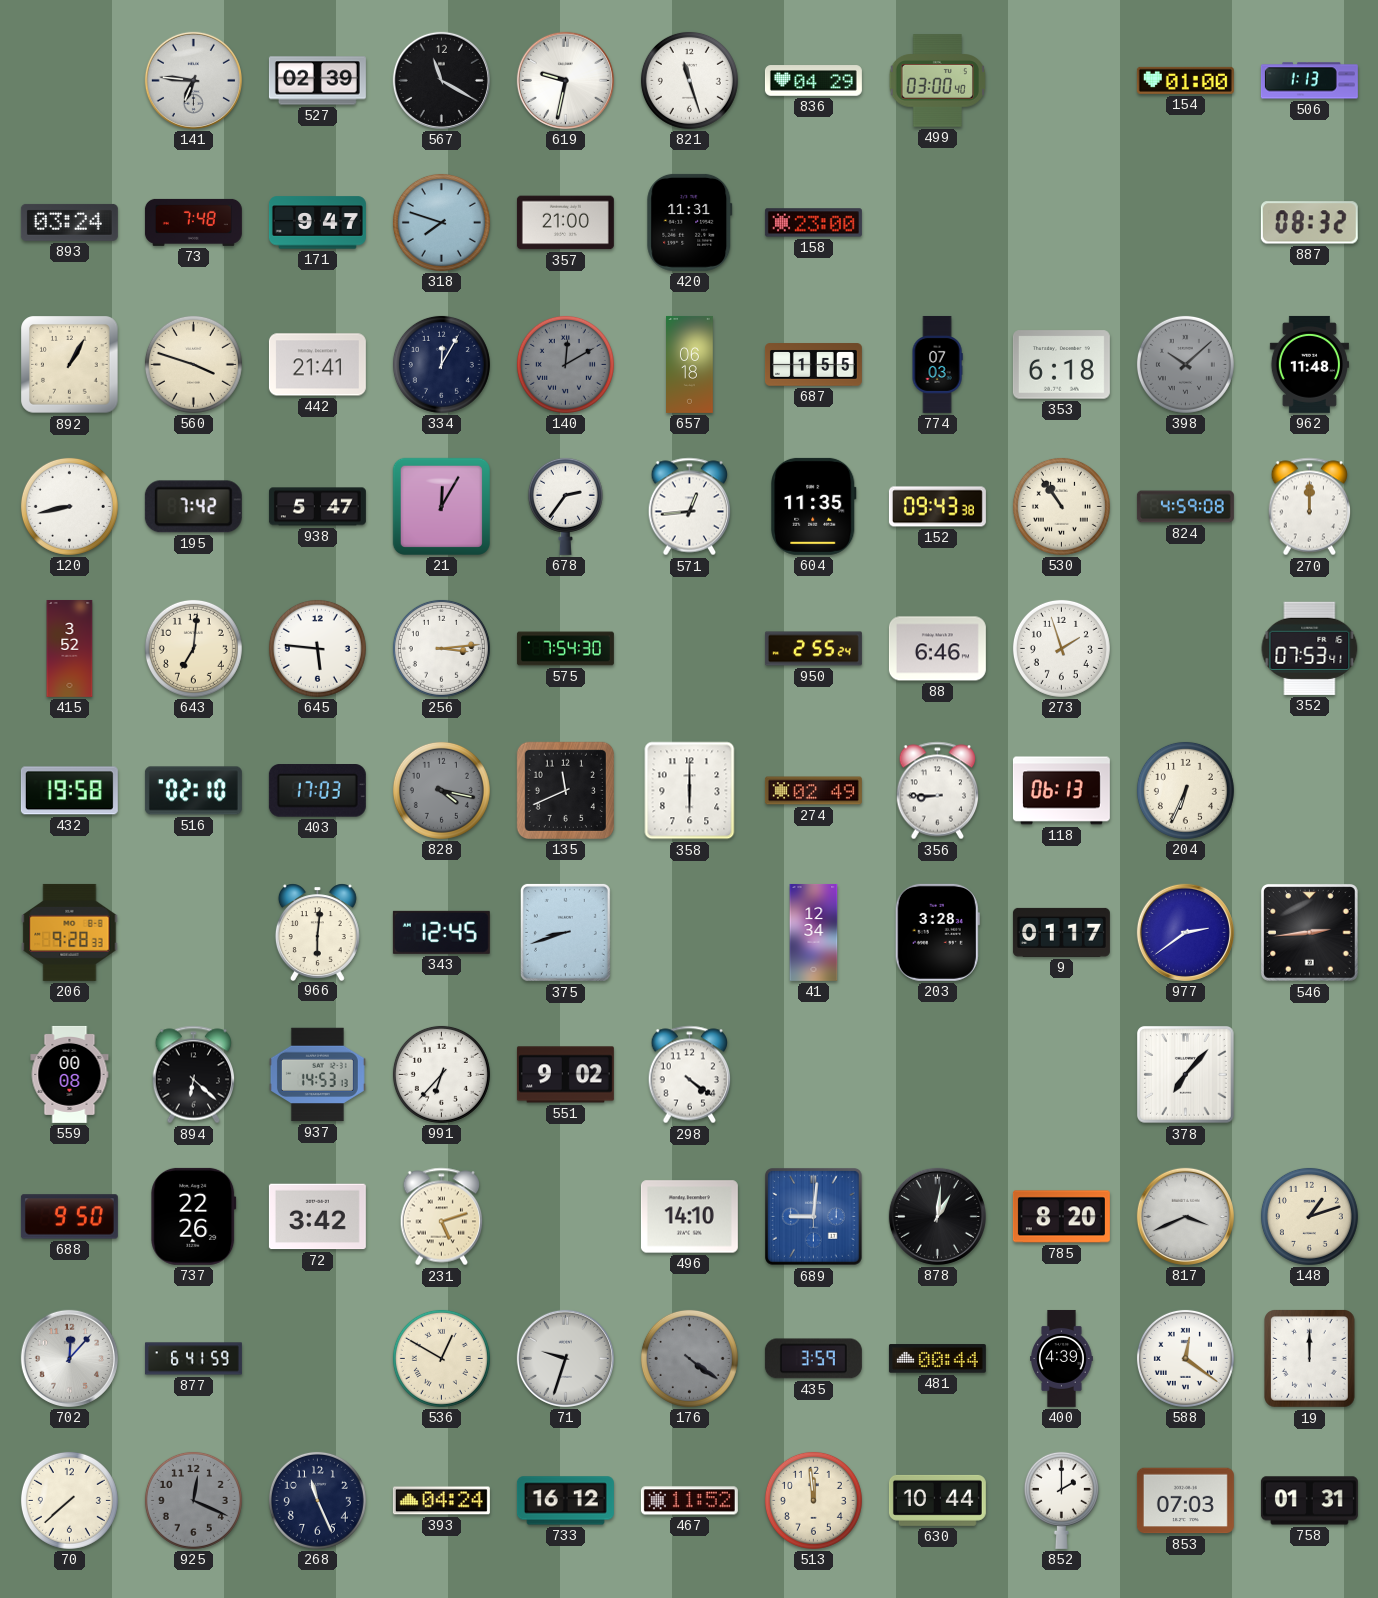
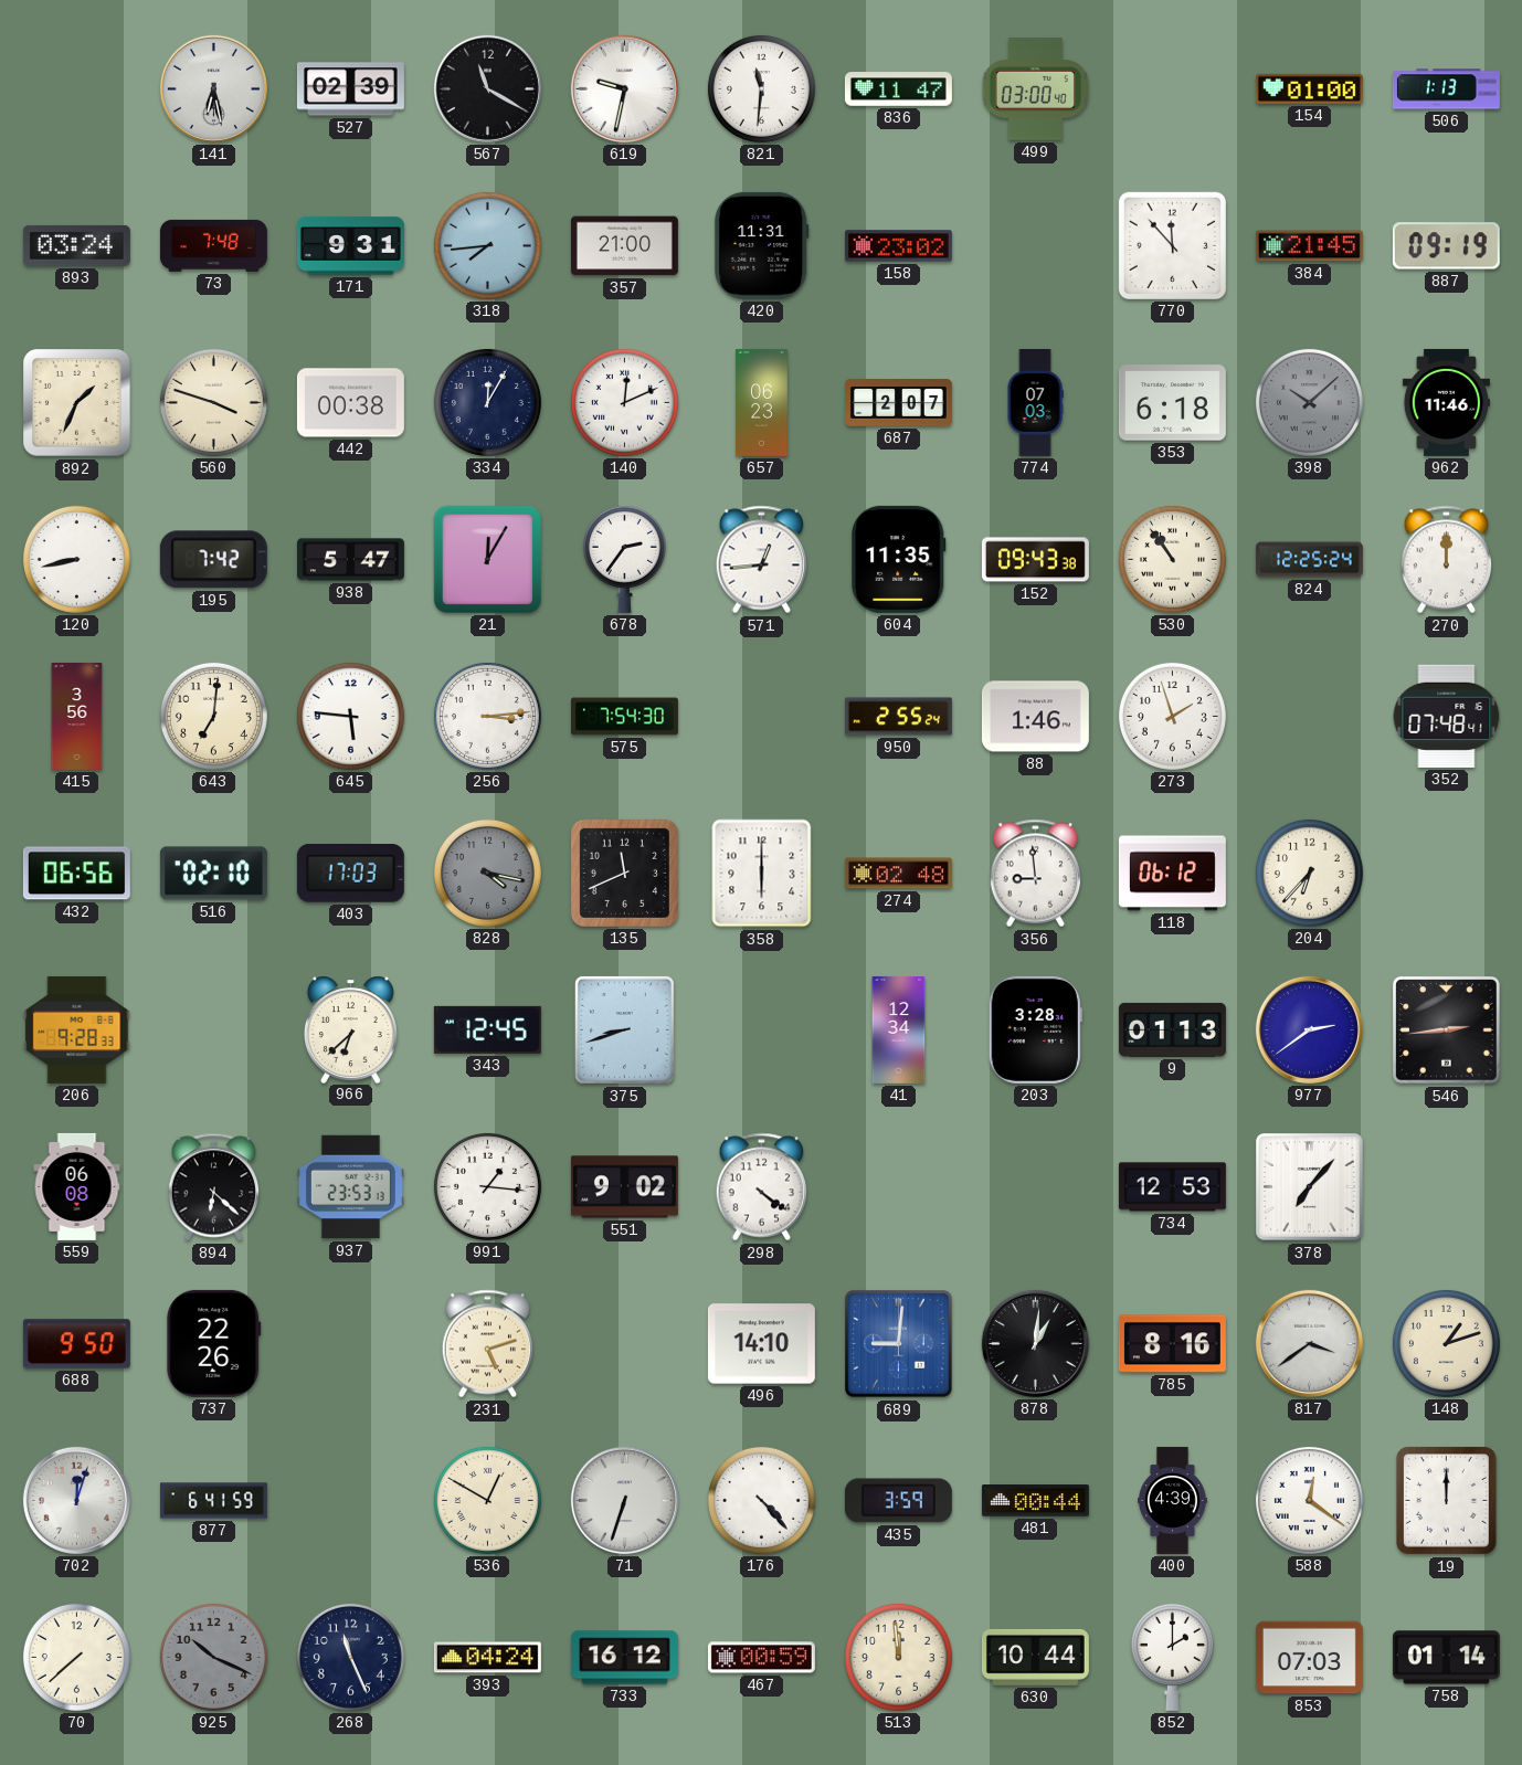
141: 6:46 -> 6:28 (213, 88)
821: 11:27 -> 11:31 (761, 88)
836: 04:29 -> 11:47 (898, 89)
171: 9:47 -> 9:31 (350, 246)
318: 7:48 -> 7:44 (487, 245)
158: 23:00 -> 23:02 (898, 246)
770: none -> 11:53 (1172, 245)
384: none -> 21:45 (1309, 246)
887: 08:32 -> 09:19 (1446, 246)
892: 1:05 -> 1:34 (77, 403)
442: 21:41 -> 00:38 (350, 403)
140: 12:10 -> 12:11 (624, 402)
140 dial: grey -> white (624, 402)
657: 06:18 -> 06:23 (762, 402)
687: 1:55 -> 2:07 (898, 403)
962: 11:48 -> 11:46 (1446, 402)
824: 4:59 -> 12:25 (1309, 560)
415: 3:52 -> 3:56 (77, 716)
88: 6:46 -> 1:46 (1035, 717)
352: 07:53 -> 07:48 (1447, 716)
432: 19:58 -> 06:56 (76, 874)
274: 02:49 -> 02:48 (898, 874)
356: 8:45 -> 8:59 (1036, 874)
118: 06:13 -> 06:12 (1172, 874)
204: 6:34 -> 6:37 (1309, 873)
966: 6:01 -> 6:38 (350, 1029)
9: 01:17 -> 01:13 (1172, 1029)
559: 00:08 -> 06:08 (77, 1186)
937: 14:53 -> 23:53 (350, 1187)
991: 6:37 -> 1:16 (487, 1186)
734: none -> 12:53 (1172, 1187)
72: 3:42 -> none (317, 1217)
785: 8:20 -> 8:16 (1172, 1344)
817: 3:41 -> 3:39 (1309, 1343)
702: 12:07 -> 12:03 (76, 1500)
71: 9:33 -> 6:33 (624, 1500)
176: 4:21 -> 4:23 (761, 1500)
176 dial: grey -> white (761, 1500)
925: 12:19 -> 10:19 (213, 1657)
467: 11:52 -> 00:59 (761, 1658)
758: 01:31 -> 01:14 (1446, 1658)
